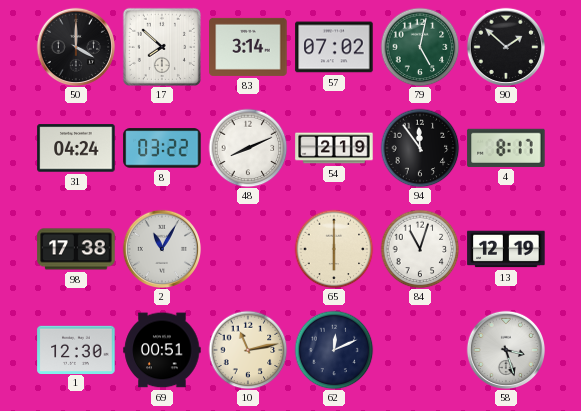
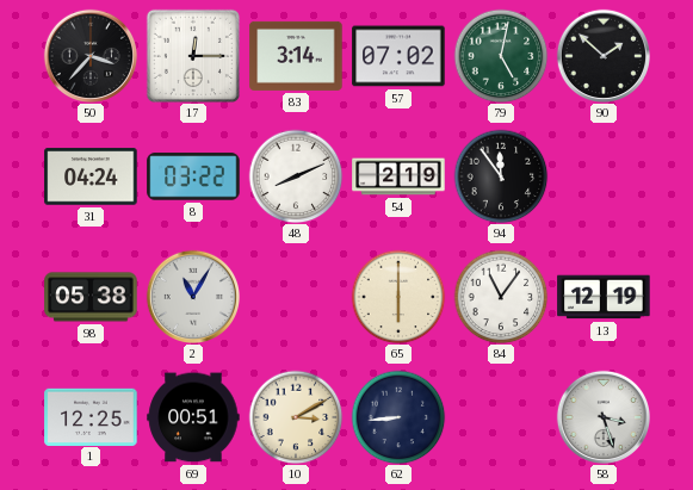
50: 4:00 -> 3:37 (89, 55)
17: 7:52 -> 12:15 (192, 55)
4: 8:17 -> none (506, 148)
98: 17:38 -> 05:38 (91, 297)
84: 11:03 -> 11:06 (501, 297)
1: 12:30 -> 12:25 (91, 416)
10: 11:13 -> 3:10 (296, 417)
62: 12:11 -> 8:44 (398, 417)
